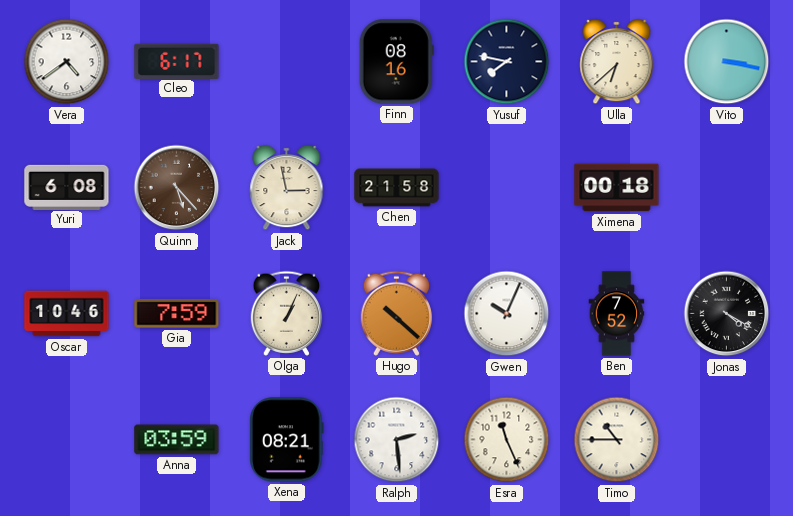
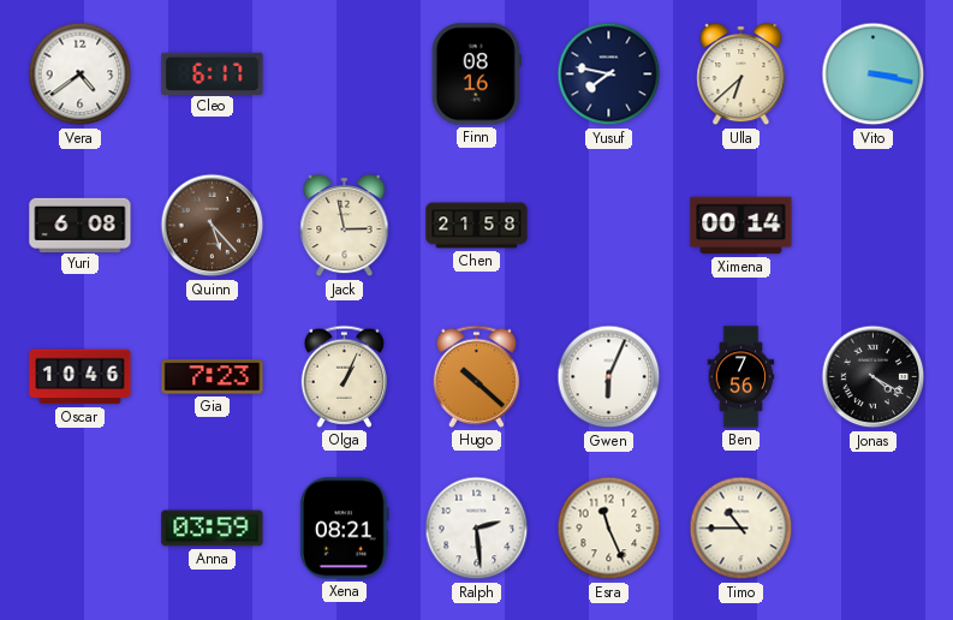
Ximena: 00:18 -> 00:14 (741, 226)
Gia: 7:59 -> 7:23 (213, 377)
Gwen: 10:04 -> 6:04 (609, 377)
Ben: 7:52 -> 7:56 (741, 377)
